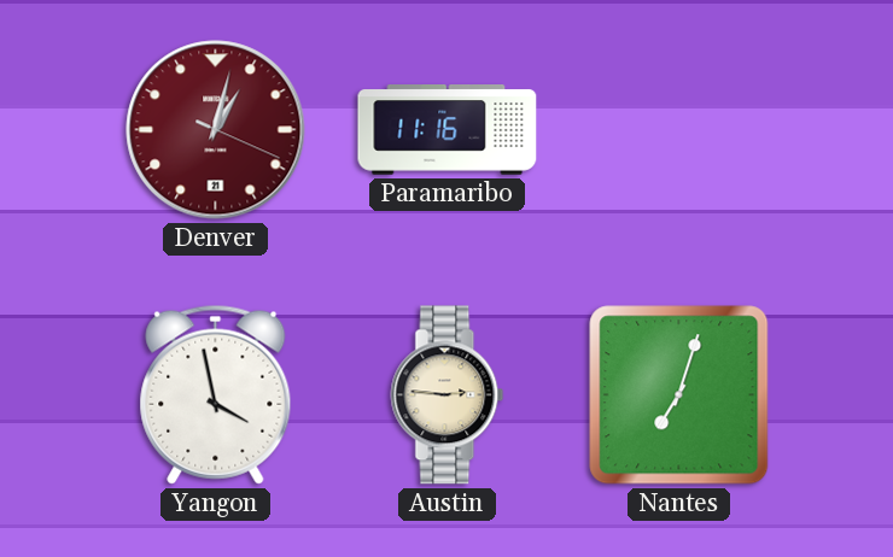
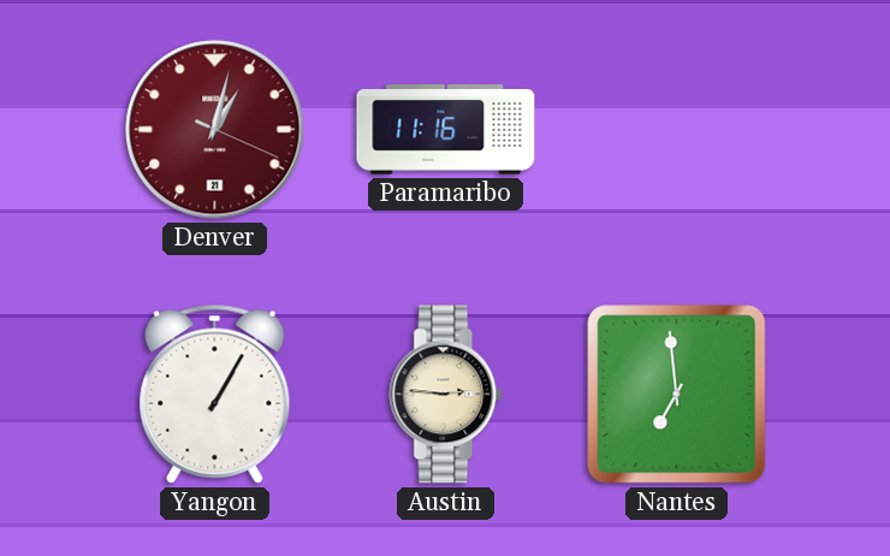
Yangon: 3:58 -> 1:05 (215, 394)
Nantes: 7:03 -> 6:59 (677, 395)
